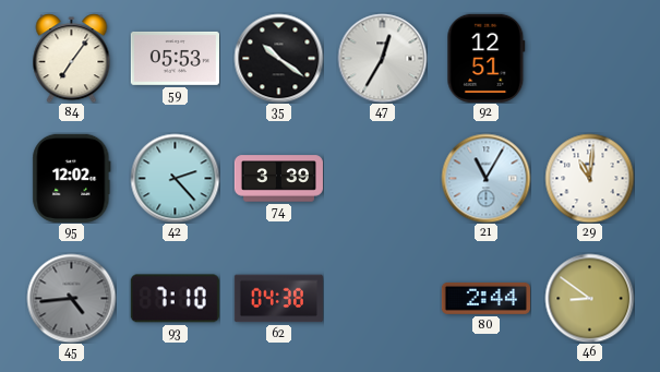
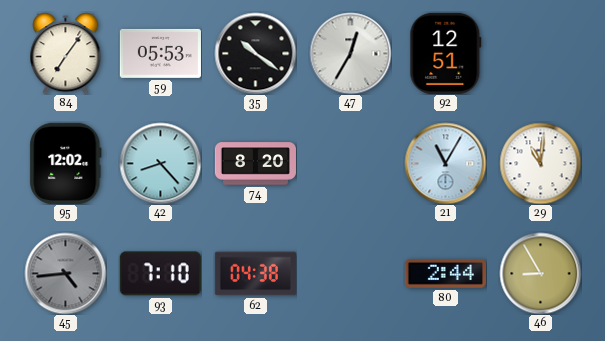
42: 2:23 -> 8:23 (160, 163)
74: 3:39 -> 8:20 (255, 164)
46: 8:51 -> 8:55 (540, 273)
